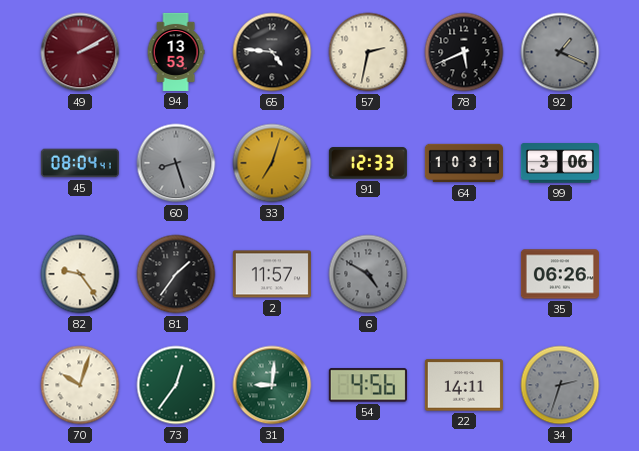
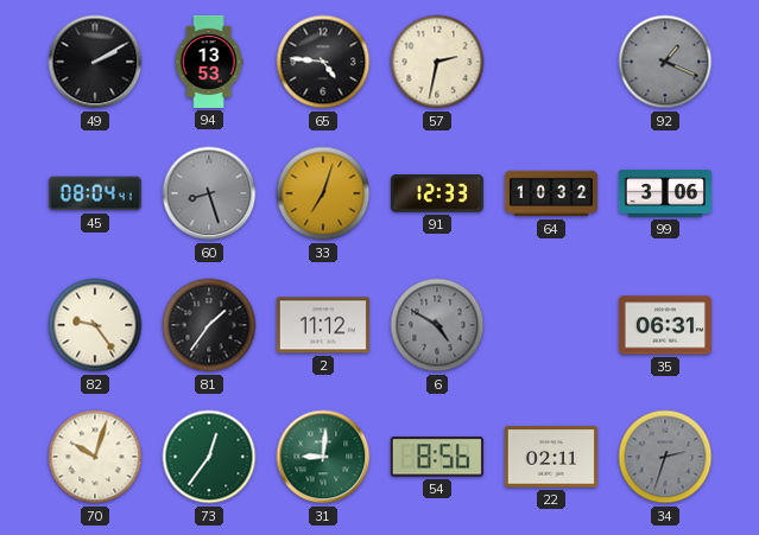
49 dial: burgundy -> black (95, 62)
78: 5:41 -> none (464, 52)
64: 10:31 -> 10:32 (551, 193)
2: 11:57 -> 11:12 (323, 325)
35: 06:26 -> 06:31 (665, 325)
54: 4:56 -> 8:56 (437, 457)
22: 14:11 -> 02:11 (551, 457)
